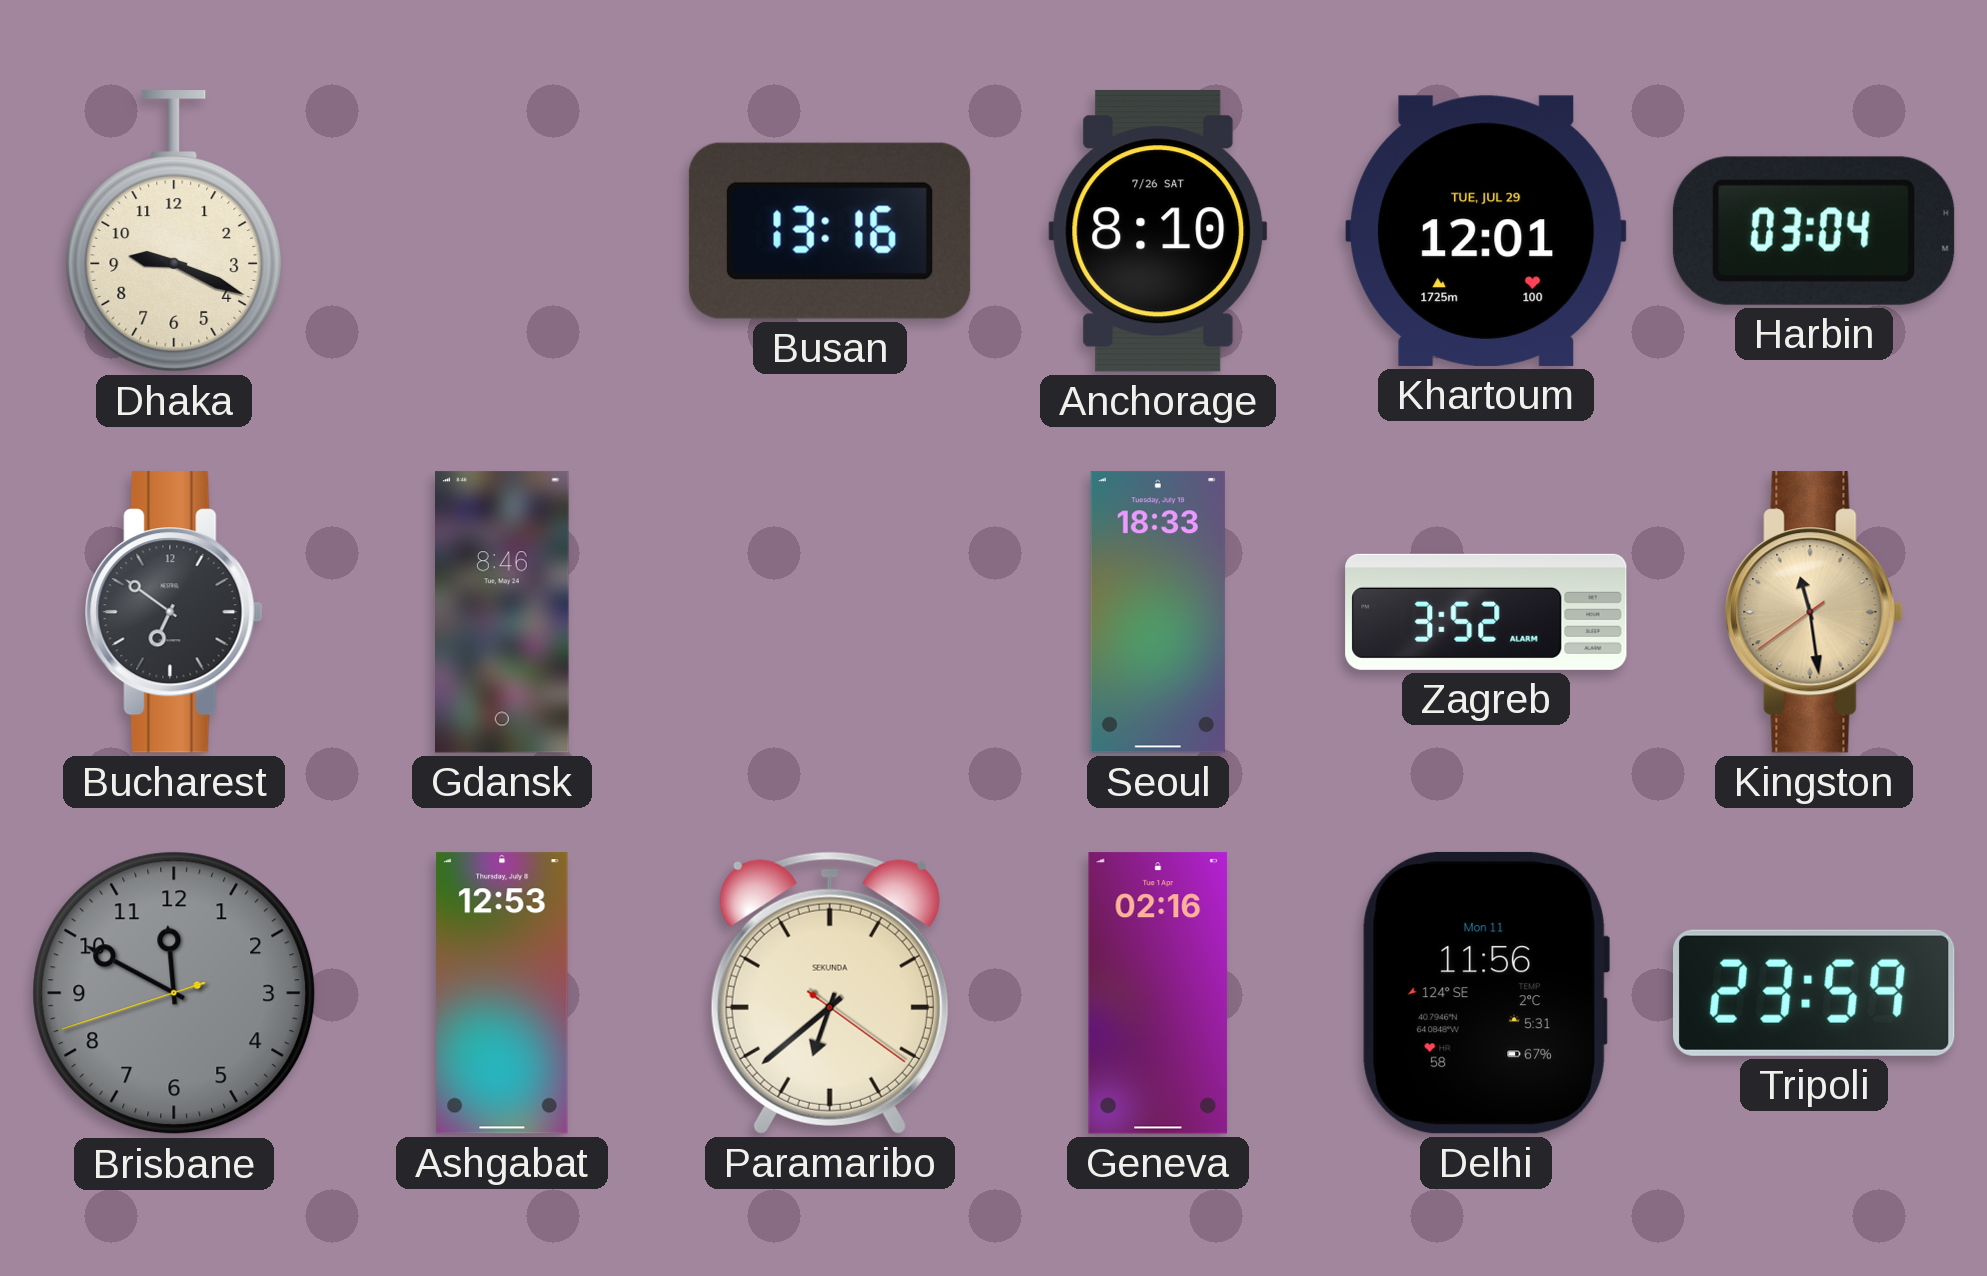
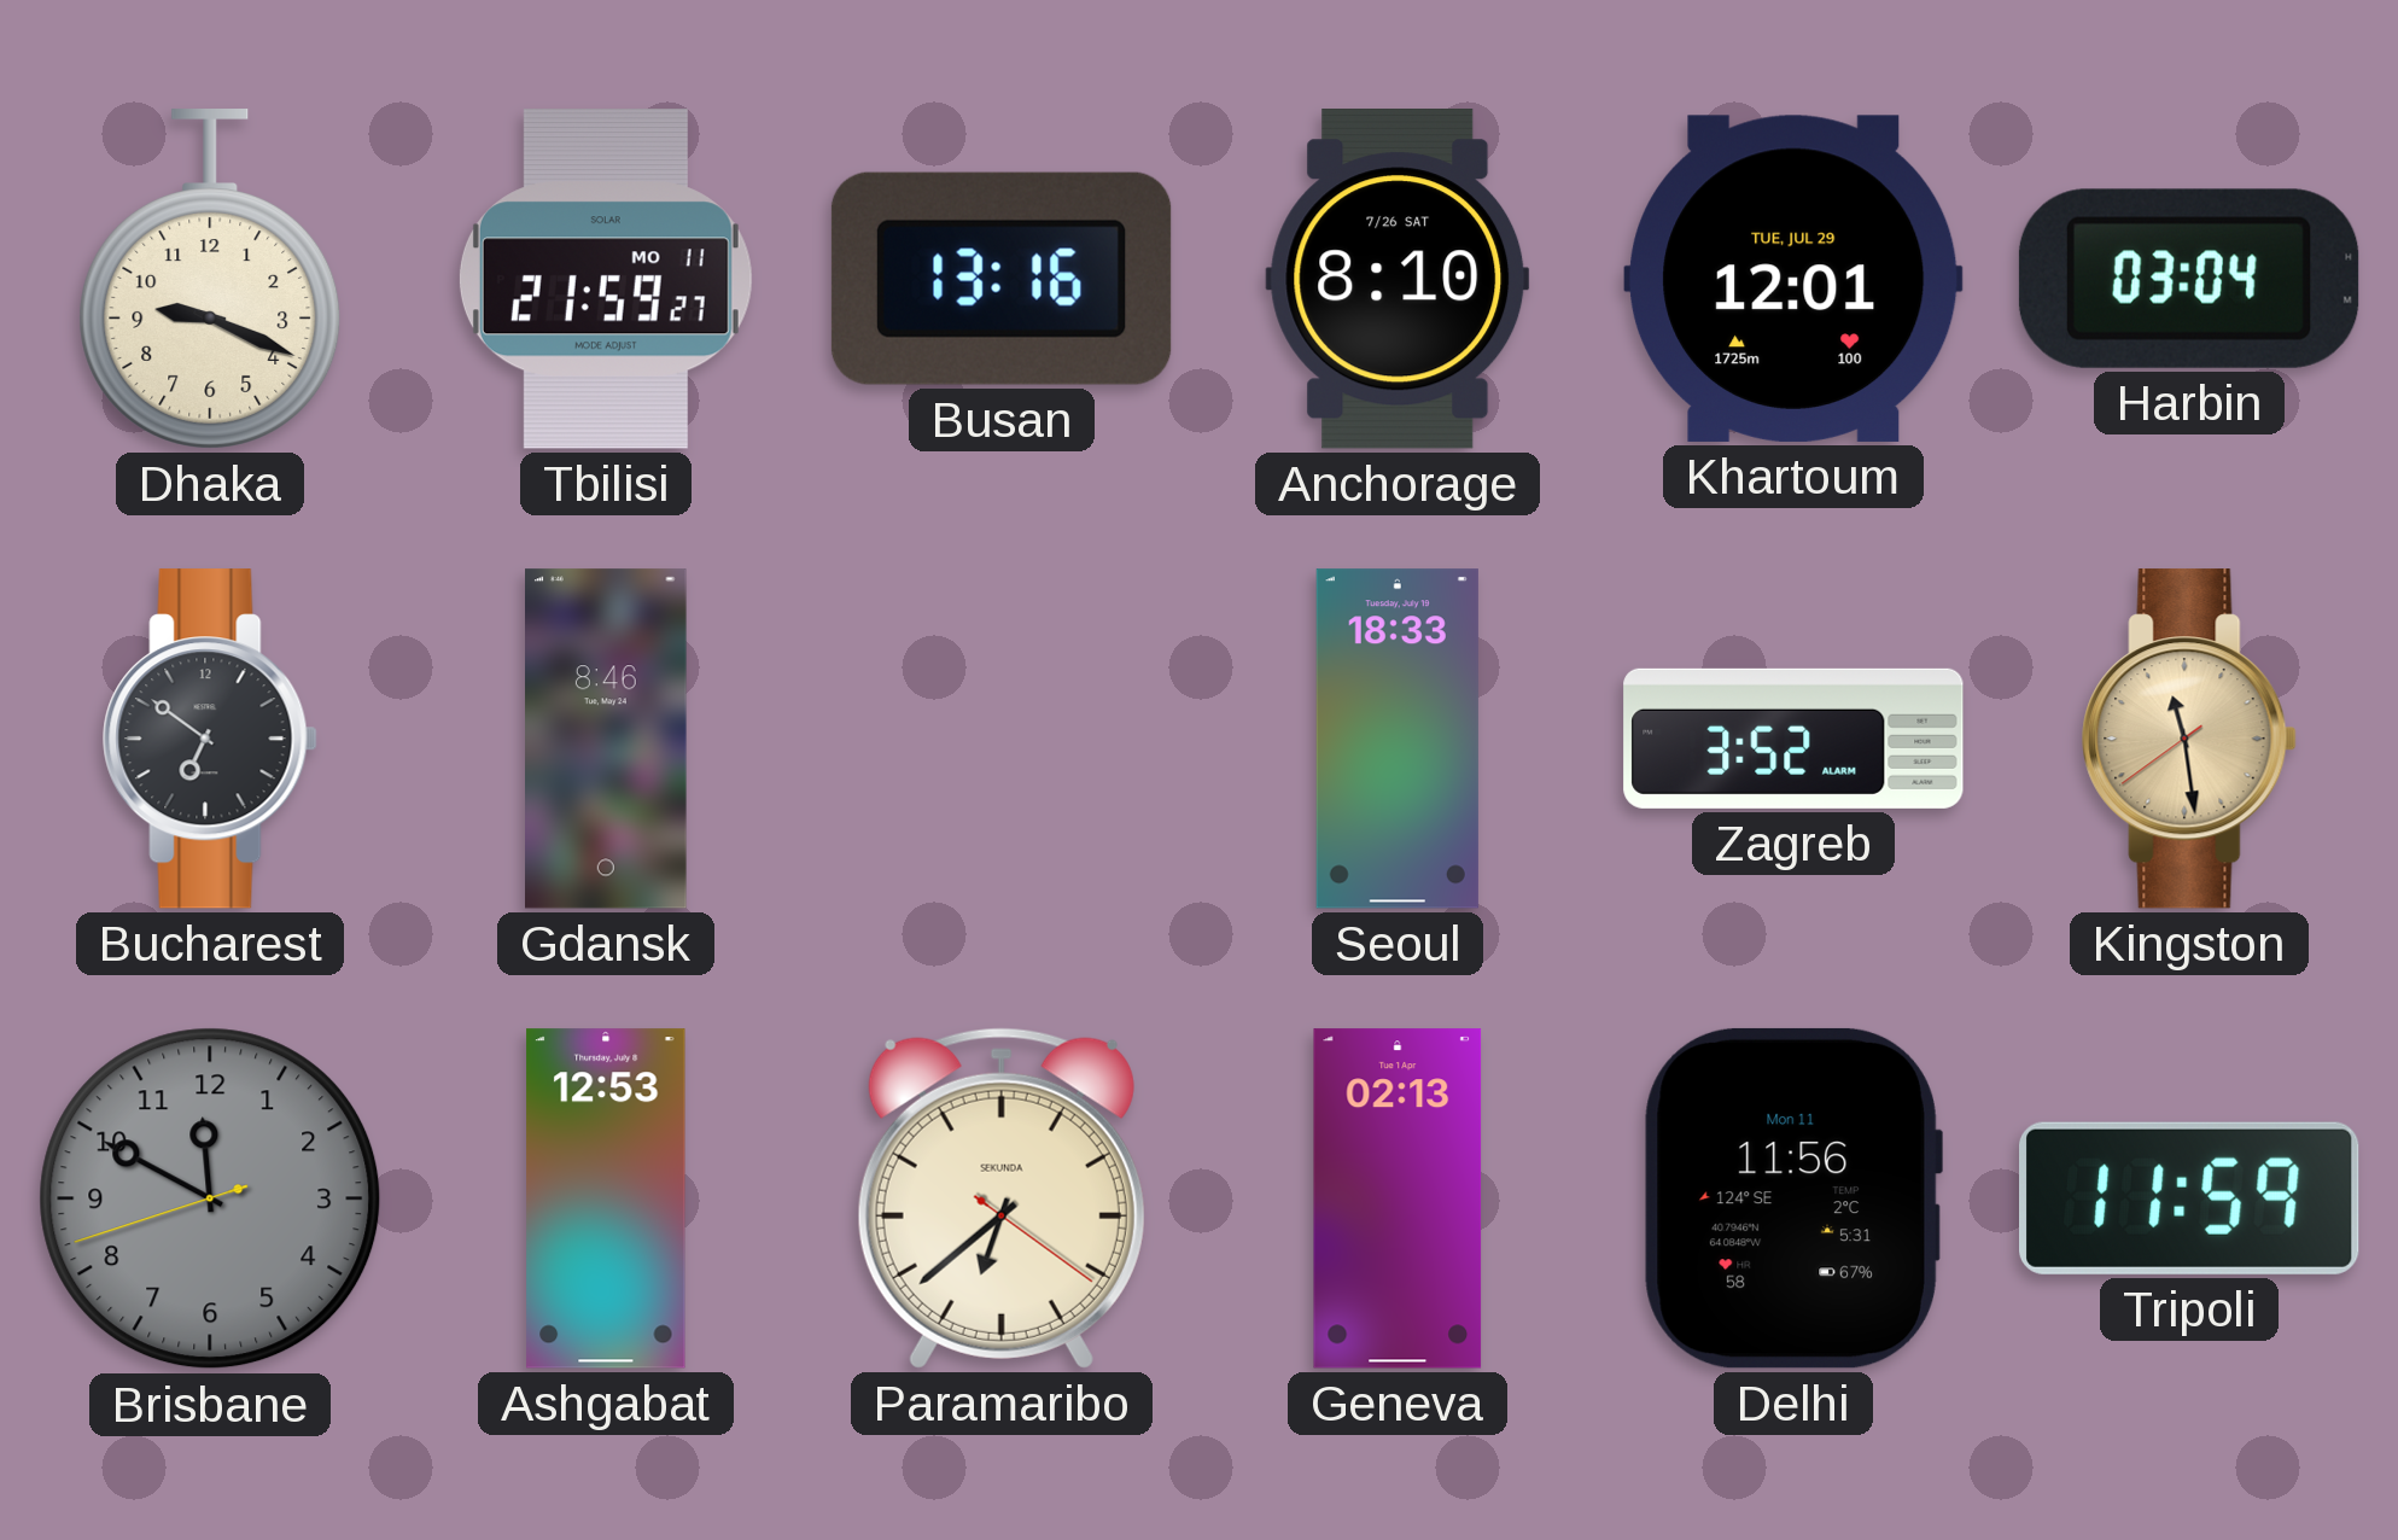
Tbilisi: none -> 21:59 (606, 279)
Geneva: 02:16 -> 02:13 (1398, 1198)
Tripoli: 23:59 -> 11:59 (2190, 1198)
